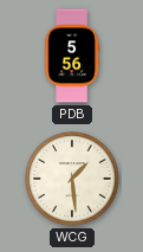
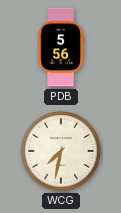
WCG: 1:29 -> 7:32 (61, 151)
